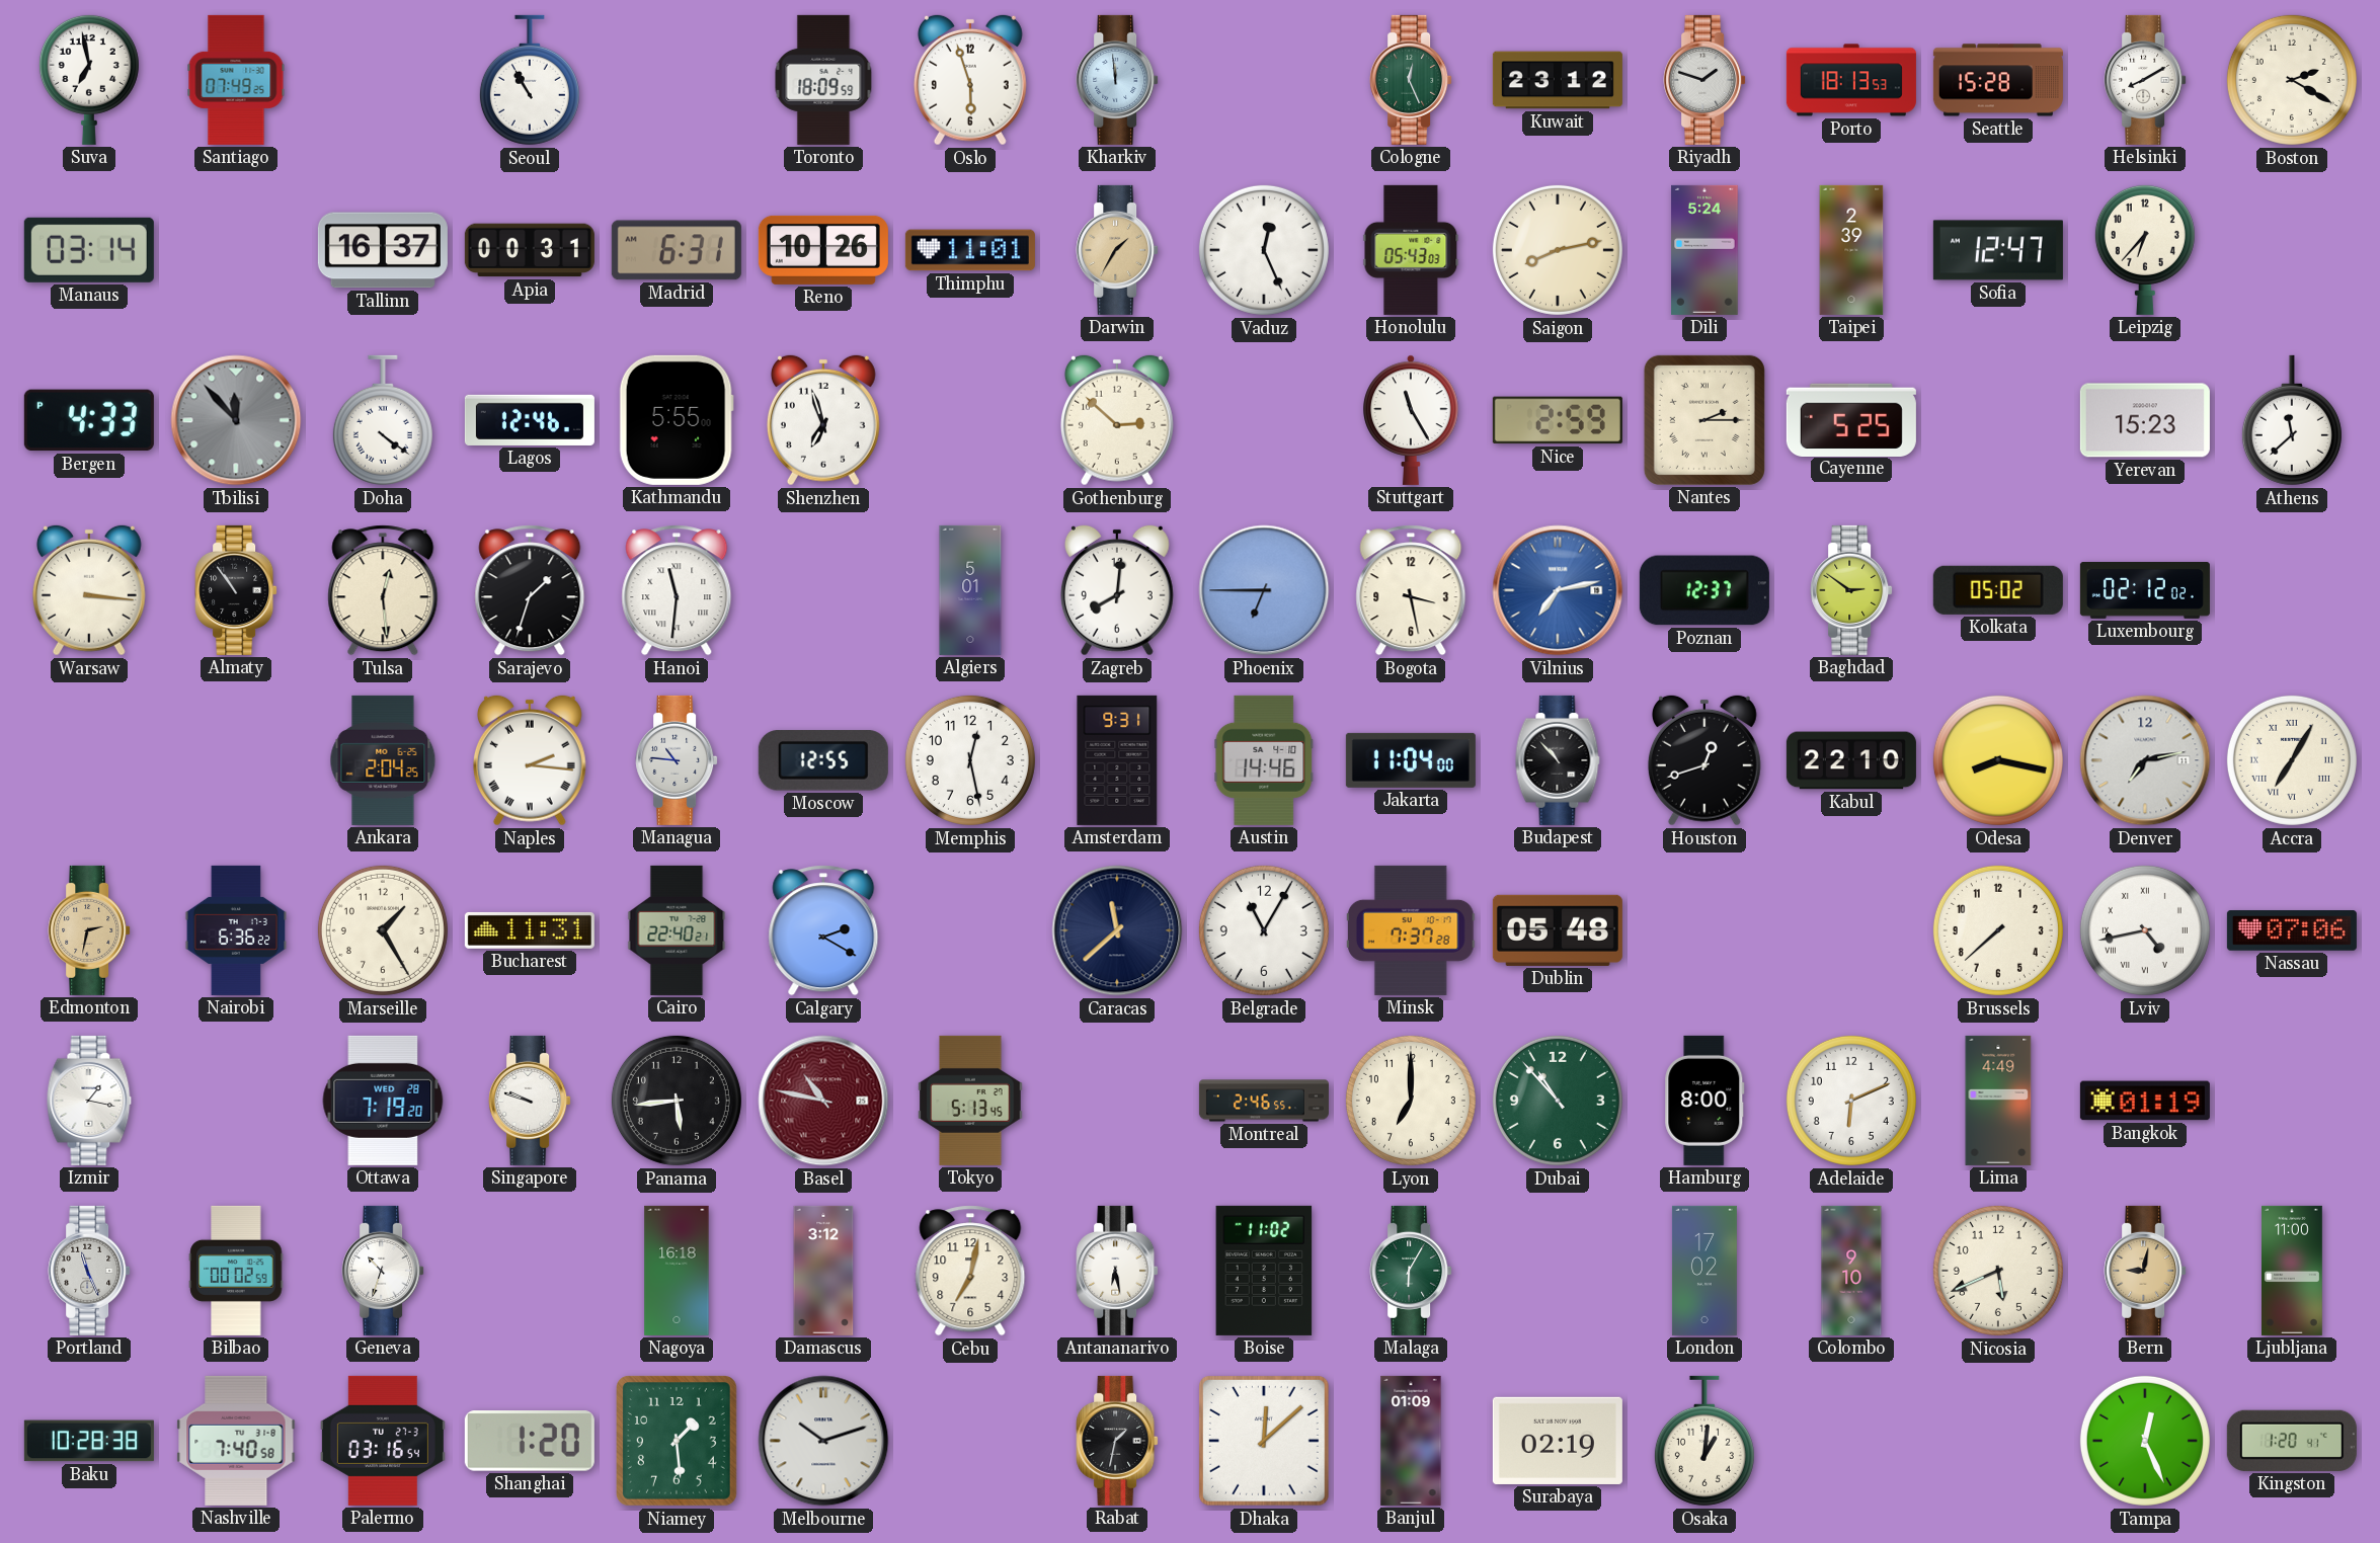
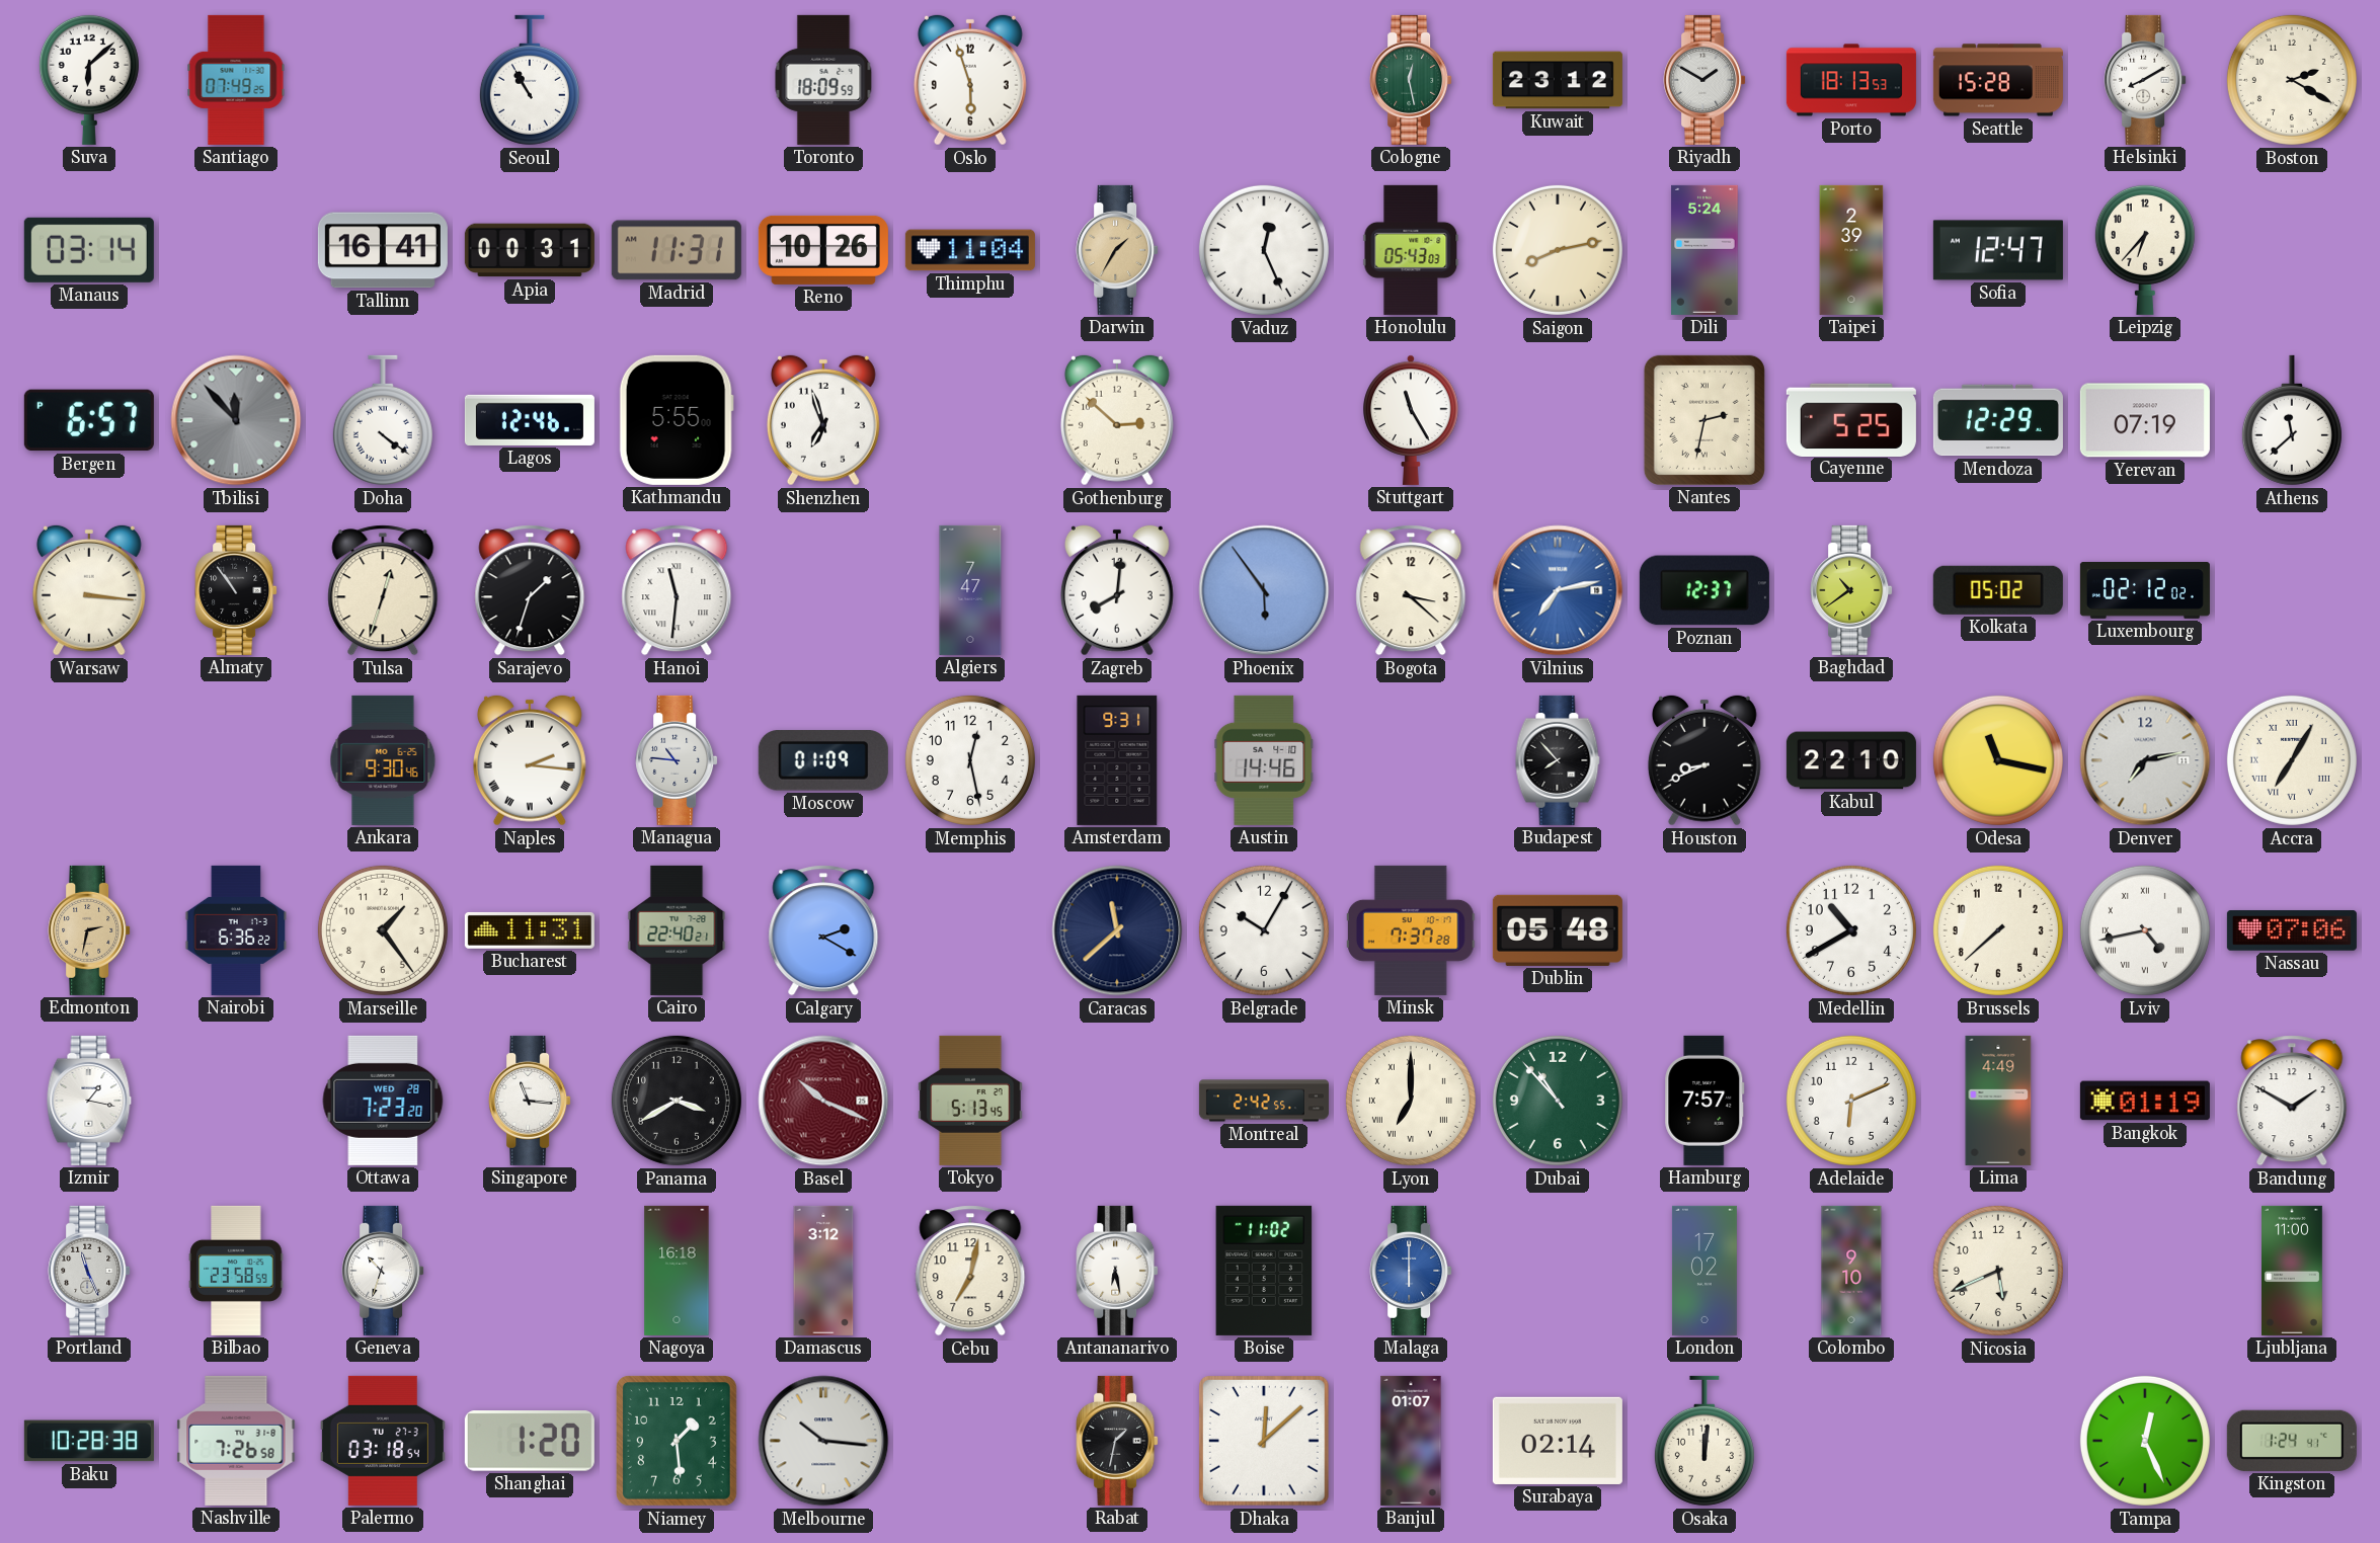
Suva: 6:58 -> 6:08 (89, 79)
Kharkiv: 11:59 -> none (1117, 80)
Cologne: 12:26 -> 12:28 (1411, 80)
Riyadh: 1:48 -> 1:50 (1704, 80)
Tallinn: 16:37 -> 16:41 (383, 250)
Madrid: 6:31 -> 11:31 (677, 250)
Thimphu: 11:01 -> 11:04 (970, 250)
Bergen: 4:33 -> 6:57 (89, 420)
Nice: 2:59 -> none (1558, 420)
Nantes: 2:15 -> 2:32 (1704, 420)
Mendoza: none -> 12:29 (1998, 420)
Yerevan: 15:23 -> 07:19 (2145, 420)
Tulsa: 12:29 -> 12:33 (383, 590)
Algiers: 5:01 -> 7:47 (970, 590)
Phoenix: 6:45 -> 5:54 (1264, 590)
Bogota: 3:28 -> 3:22 (1411, 590)
Baghdad: 2:51 -> 10:39 (1851, 590)
Ankara: 2:04 -> 9:30 (383, 760)
Moscow: 12:55 -> 01:09 (823, 760)
Jakarta: 11:04 -> none (1411, 760)
Budapest: 10:53 -> 7:53 (1558, 760)
Houston: 12:42 -> 8:41 (1704, 760)
Odesa: 8:17 -> 11:17 (1998, 760)
Marseille: 1:25 -> 1:24 (383, 930)
Belgrade: 11:05 -> 10:05 (1264, 930)
Medellin: none -> 10:40 (1851, 930)
Ottawa: 7:19 -> 7:23 (383, 1101)
Singapore: 9:48 -> 11:16 (530, 1101)
Panama: 5:44 -> 3:40 (677, 1101)
Basel: 10:47 -> 10:19 (823, 1101)
Montreal: 2:46 -> 2:42 (1264, 1101)
Lyon numerals: Arabic -> Roman (1411, 1101)
Hamburg: 8:00 -> 7:57 (1704, 1101)
Bandung: none -> 1:50 (2292, 1101)
Bilbao: 00:02 -> 23:58 (236, 1271)
Malaga: 6:05 -> 6:00 (1411, 1271)
Malaga dial: green -> blue (1411, 1271)
Bern: 9:02 -> none (2145, 1271)
Nashville: 7:40 -> 7:26 (236, 1441)
Palermo: 03:16 -> 03:18 (383, 1441)
Melbourne: 10:12 -> 10:16 (823, 1441)
Banjul: 01:09 -> 01:07 (1411, 1441)
Surabaya: 02:19 -> 02:14 (1558, 1441)
Osaka: 1:01 -> 12:01 (1704, 1441)
Kingston: 1:20 -> 1:24 (2292, 1441)
